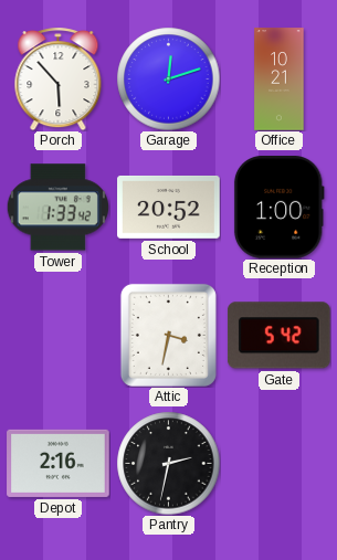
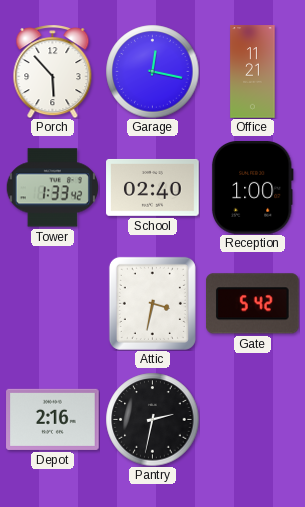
Garage: 12:12 -> 12:17 (152, 71)
Office: 10:21 -> 11:21 (253, 72)
School: 20:52 -> 02:40 (153, 187)
